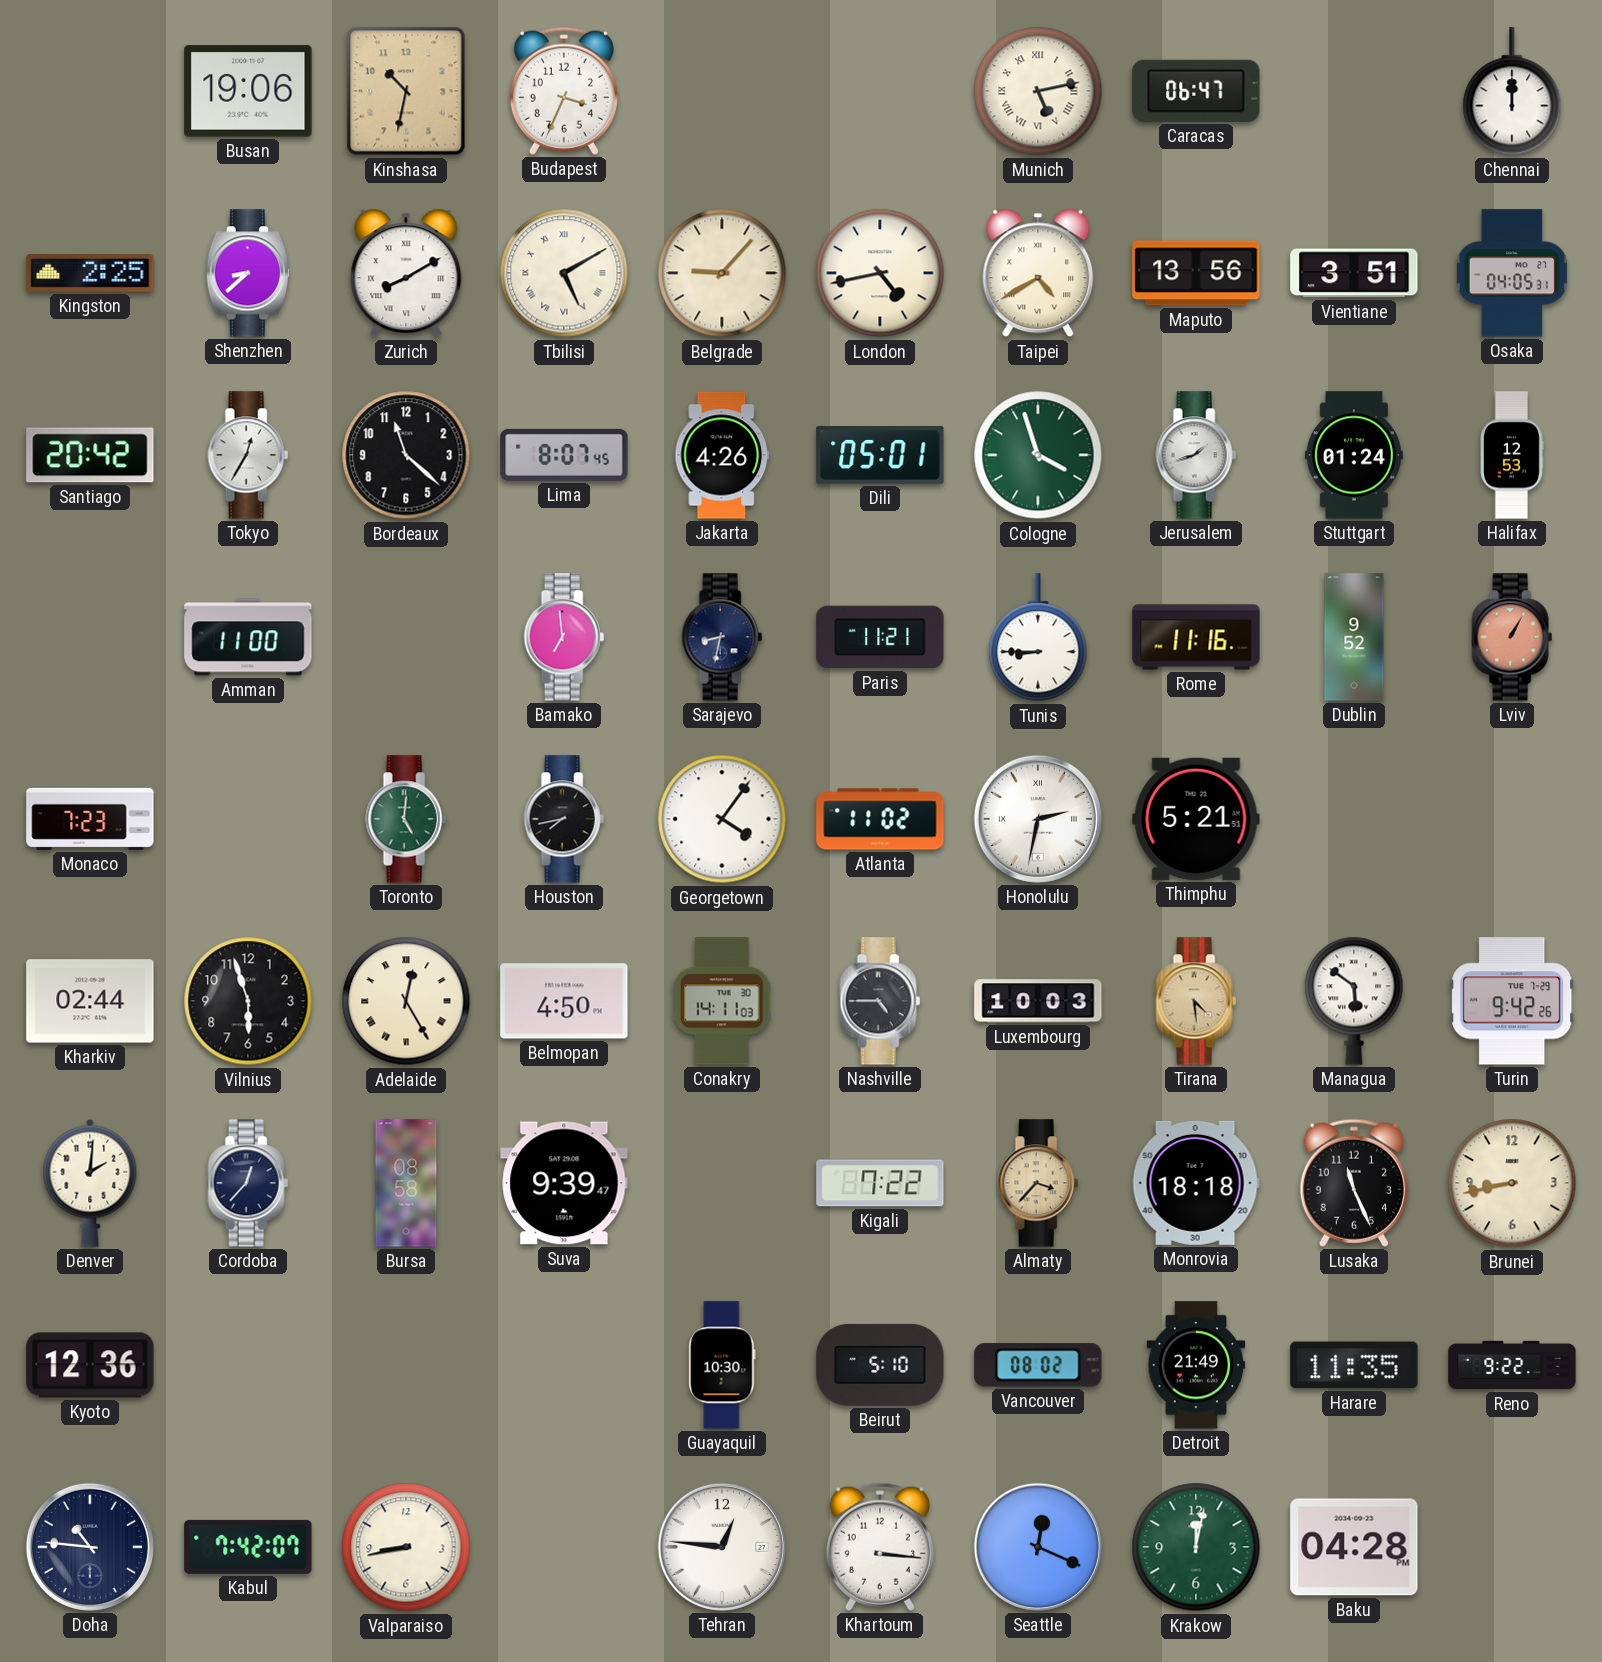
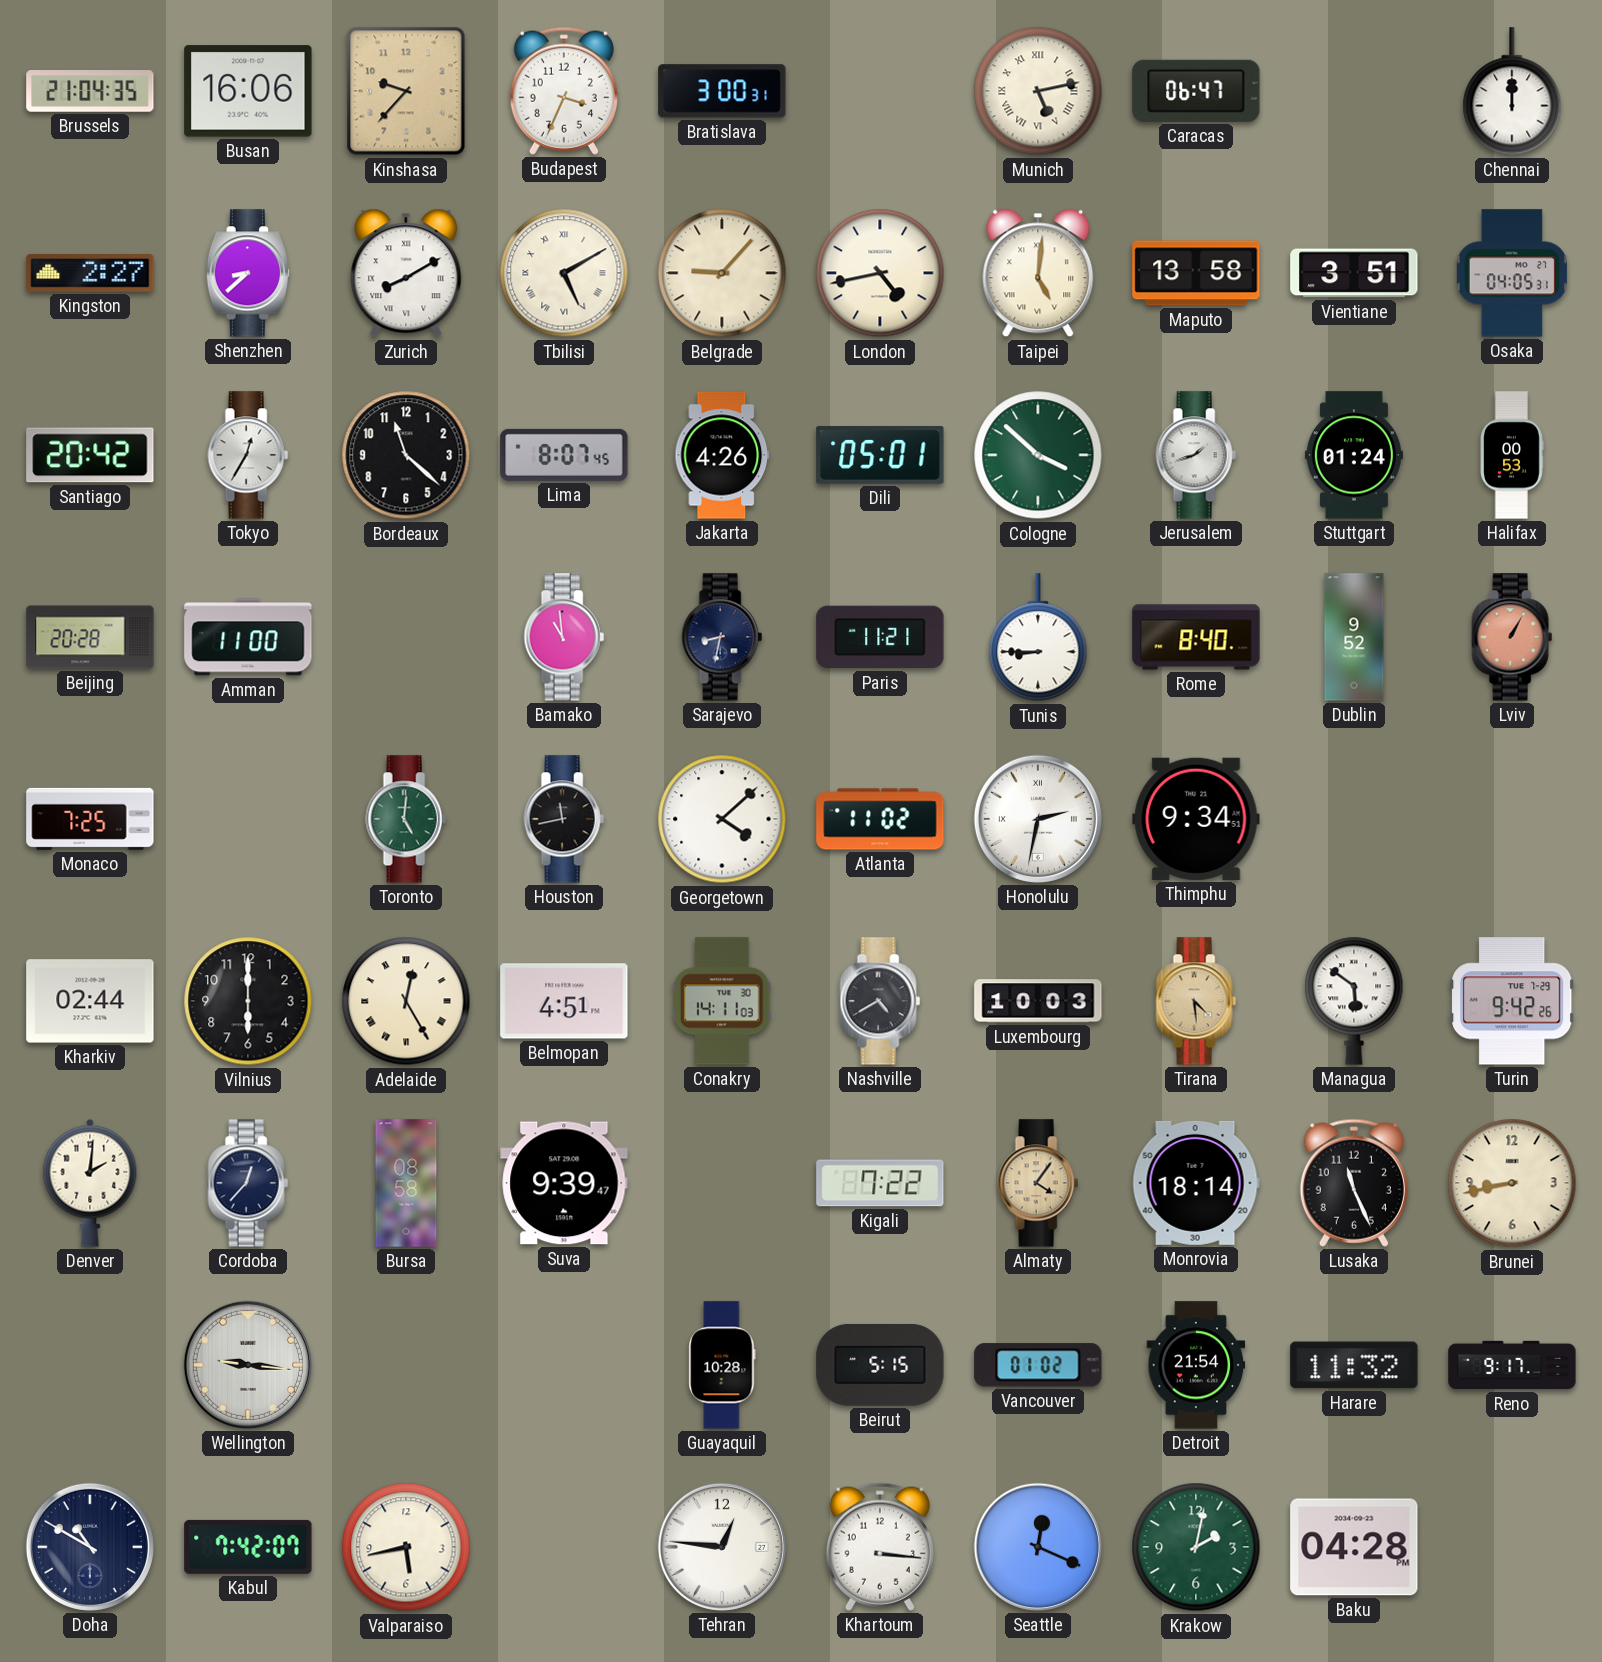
Brussels: none -> 21:04 (90, 92)
Busan: 19:06 -> 16:06 (248, 91)
Kinshasa: 10:32 -> 9:37 (406, 91)
Bratislava: none -> 3:00 (722, 91)
Kingston: 2:25 -> 2:27 (90, 274)
Taipei: 4:40 -> 5:01 (1038, 273)
Maputo: 13:56 -> 13:58 (1196, 273)
Cologne: 3:57 -> 3:52 (1038, 455)
Halifax: 12:53 -> 00:53 (1512, 455)
Beijing: none -> 20:28 (90, 637)
Bamako: 6:59 -> 10:59 (564, 637)
Rome: 11:16 -> 8:40 (1196, 637)
Monaco: 7:23 -> 7:25 (90, 819)
Houston: 7:43 -> 11:43 (564, 819)
Georgetown: 4:06 -> 4:08 (722, 819)
Thimphu: 5:21 -> 9:34 (1196, 819)
Vilnius: 5:57 -> 6:00 (248, 1001)
Belmopan: 4:50 -> 4:51 (564, 1001)
Nashville: 4:45 -> 4:40 (880, 1001)
Almaty: 3:37 -> 4:06 (1038, 1183)
Monrovia: 18:18 -> 18:14 (1196, 1183)
Kyoto: 12:36 -> none (90, 1365)
Wellington: none -> 9:16 (248, 1365)
Guayaquil: 10:30 -> 10:28 (722, 1365)
Beirut: 5:10 -> 5:15 (880, 1365)
Vancouver: 08:02 -> 01:02 (1038, 1365)
Detroit: 21:49 -> 21:54 (1196, 1365)
Harare: 11:35 -> 11:32 (1354, 1365)
Reno: 9:22 -> 9:17 (1512, 1365)
Doha: 10:46 -> 10:50 (90, 1547)
Valparaiso: 8:43 -> 5:43 (406, 1547)
Krakow: 12:02 -> 2:02 (1196, 1547)
